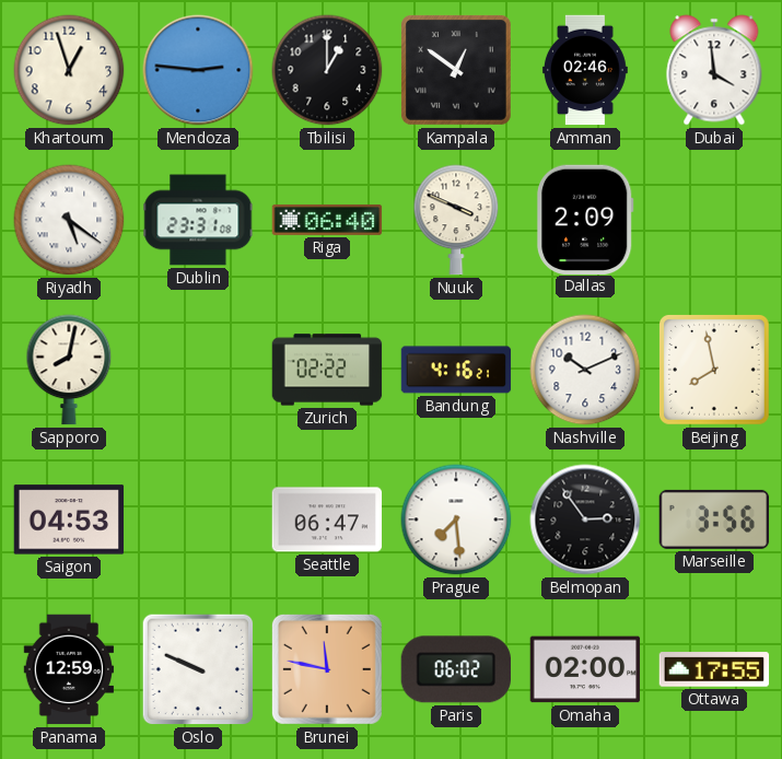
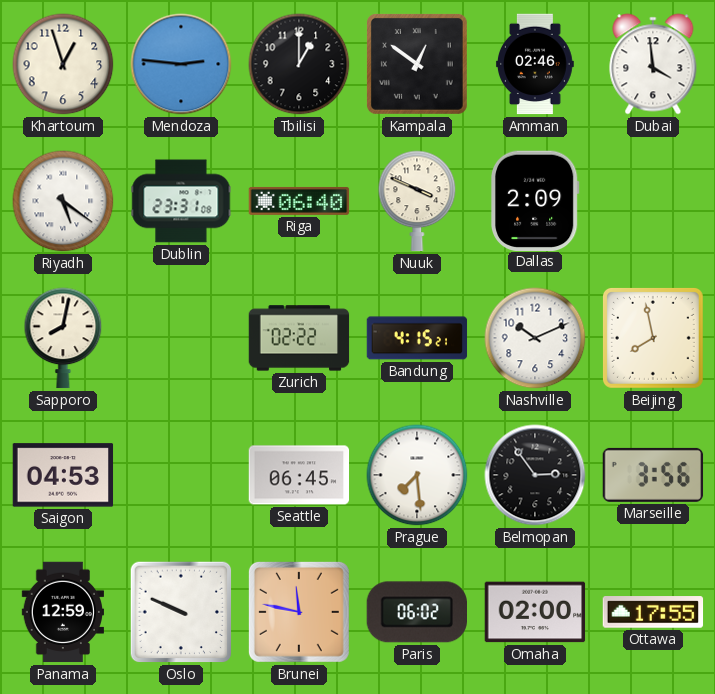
Bandung: 4:16 -> 4:15 (417, 338)
Seattle: 06:47 -> 06:45 (299, 475)
